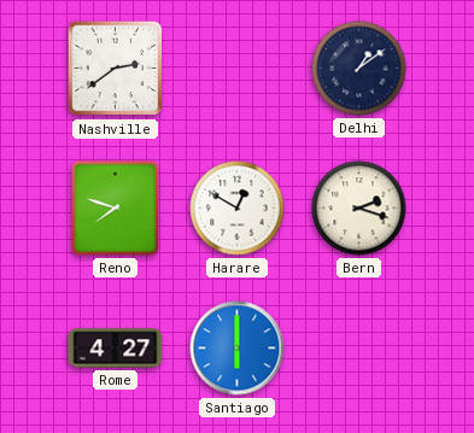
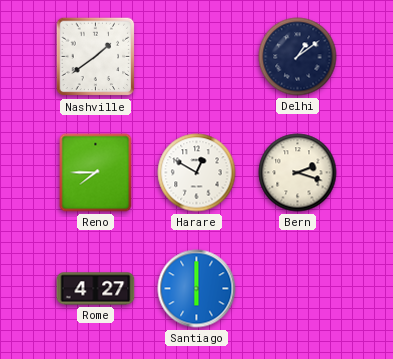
Nashville: 2:39 -> 1:39 (96, 57)
Reno: 7:48 -> 7:45 (96, 173)
